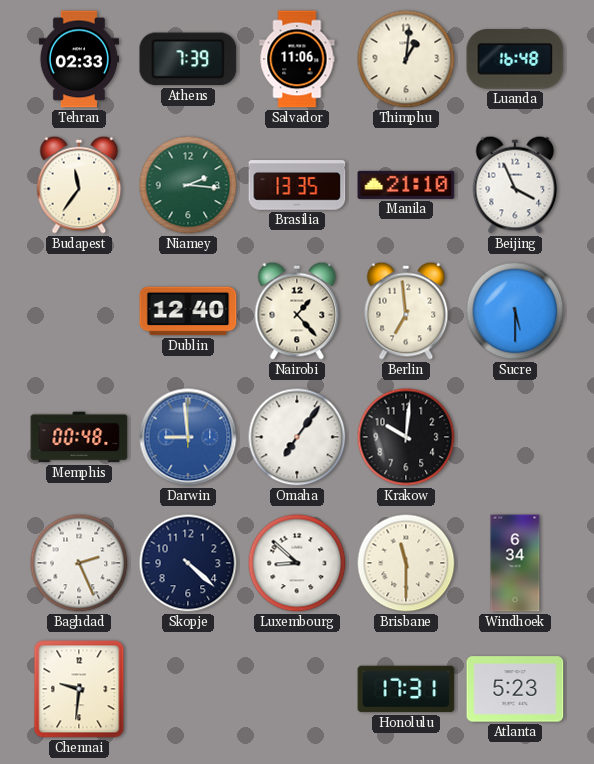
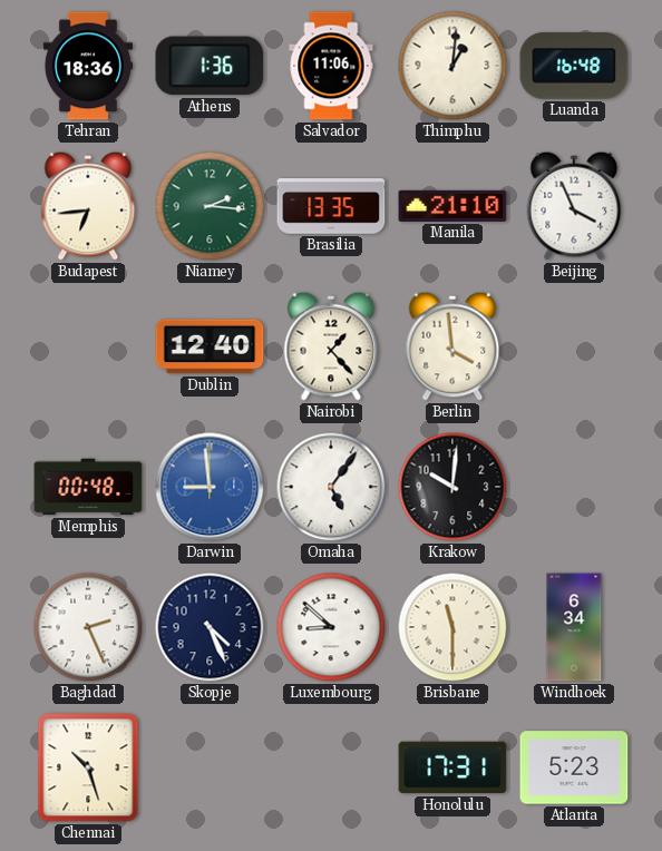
Tehran: 02:33 -> 18:36 (88, 66)
Athens: 7:39 -> 1:36 (210, 66)
Budapest: 11:36 -> 6:44 (88, 206)
Berlin: 6:59 -> 3:59 (452, 346)
Sucre: 5:30 -> none (515, 311)
Omaha: 7:06 -> 5:06 (331, 487)
Skopje: 4:22 -> 4:26 (210, 627)
Chennai: 9:31 -> 10:27 (88, 767)
